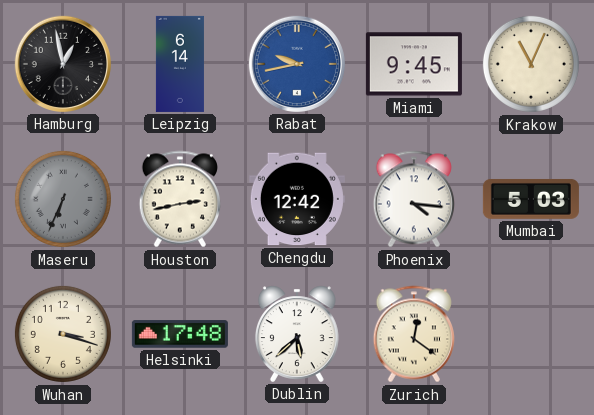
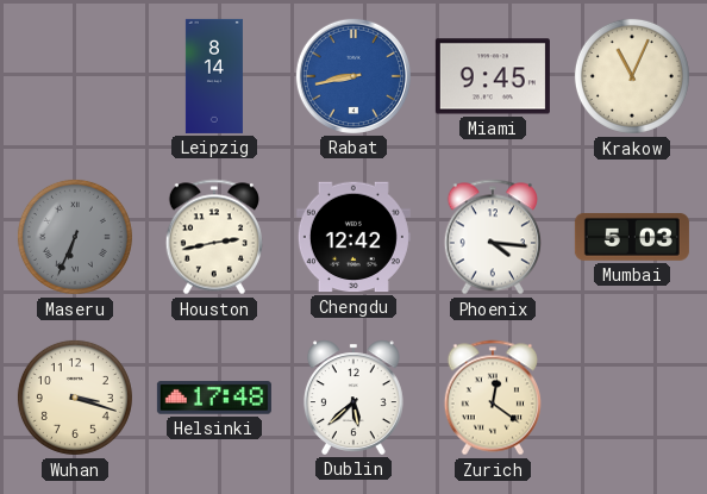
Hamburg: 12:58 -> none (63, 64)
Leipzig: 6:14 -> 8:14 (214, 76)
Rabat: 9:43 -> 8:43 (353, 76)
